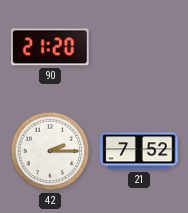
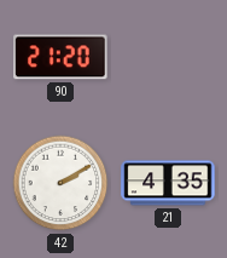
42: 2:15 -> 2:10 (60, 183)
21: 7:52 -> 4:35 (168, 183)
